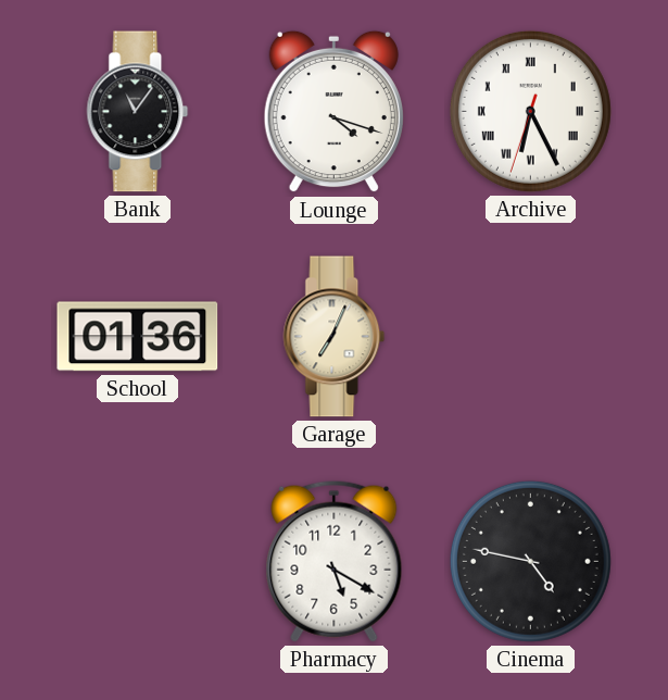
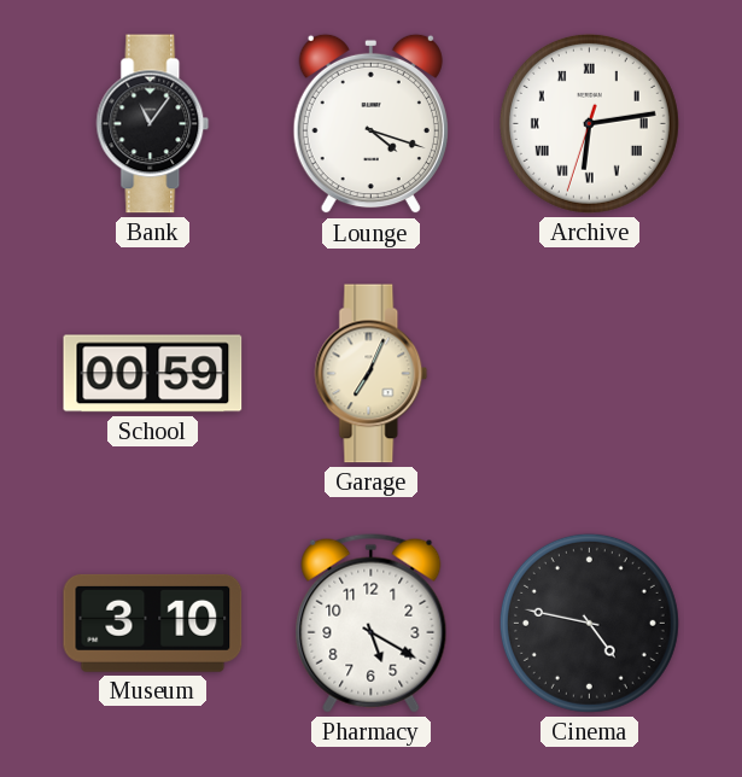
Archive: 6:25 -> 6:13 (589, 123)
School: 01:36 -> 00:59 (153, 374)
Museum: none -> 3:10 (153, 623)
